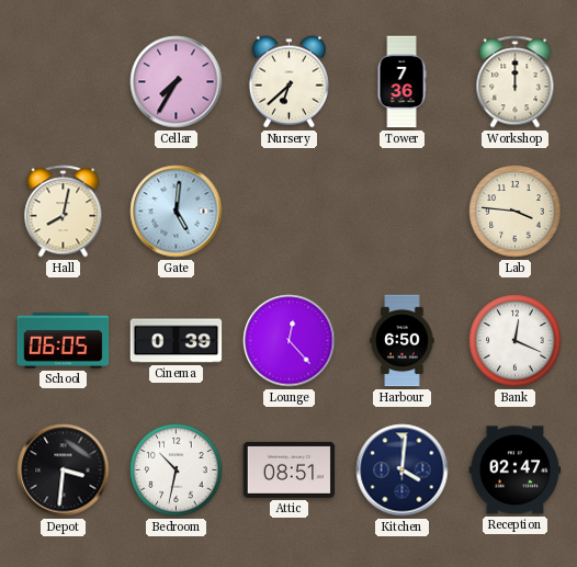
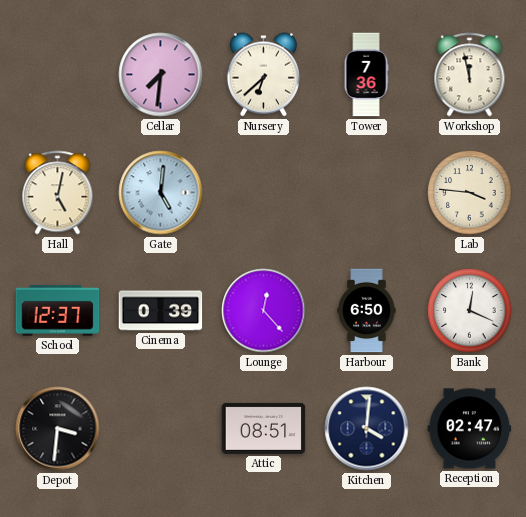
Cellar: 7:35 -> 7:31 (161, 75)
Workshop: 12:00 -> 11:58 (470, 75)
Hall: 8:02 -> 5:02 (58, 193)
School: 06:05 -> 12:37 (58, 311)
Bedroom: 10:32 -> none (177, 470)
